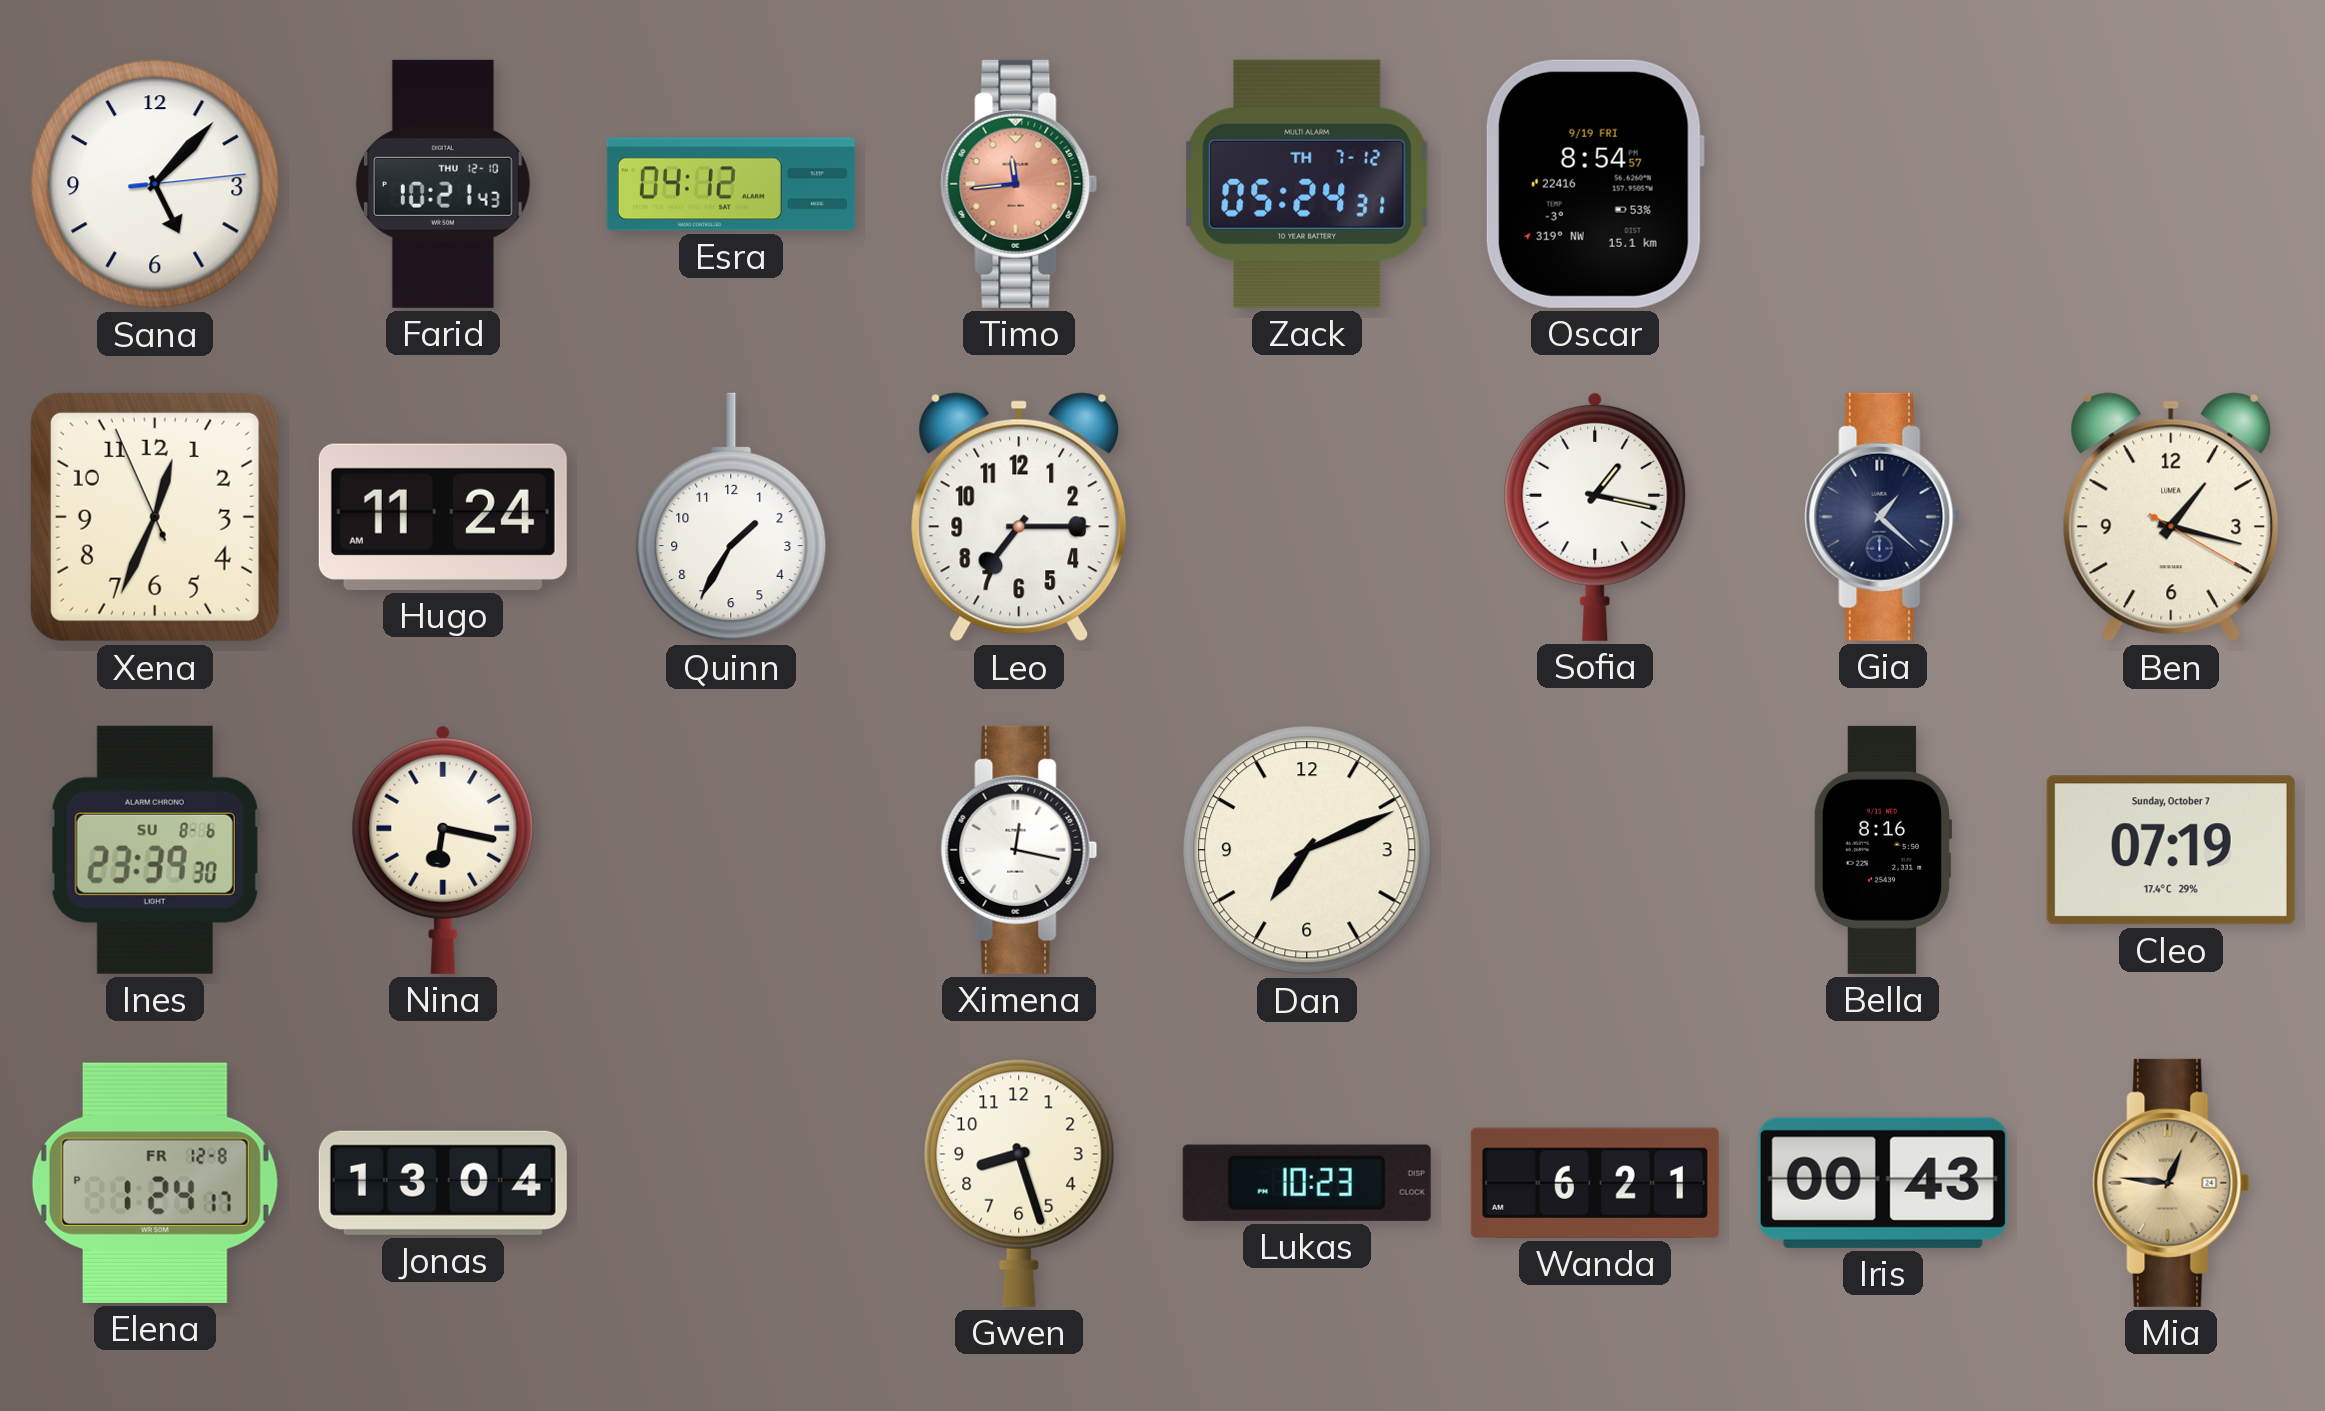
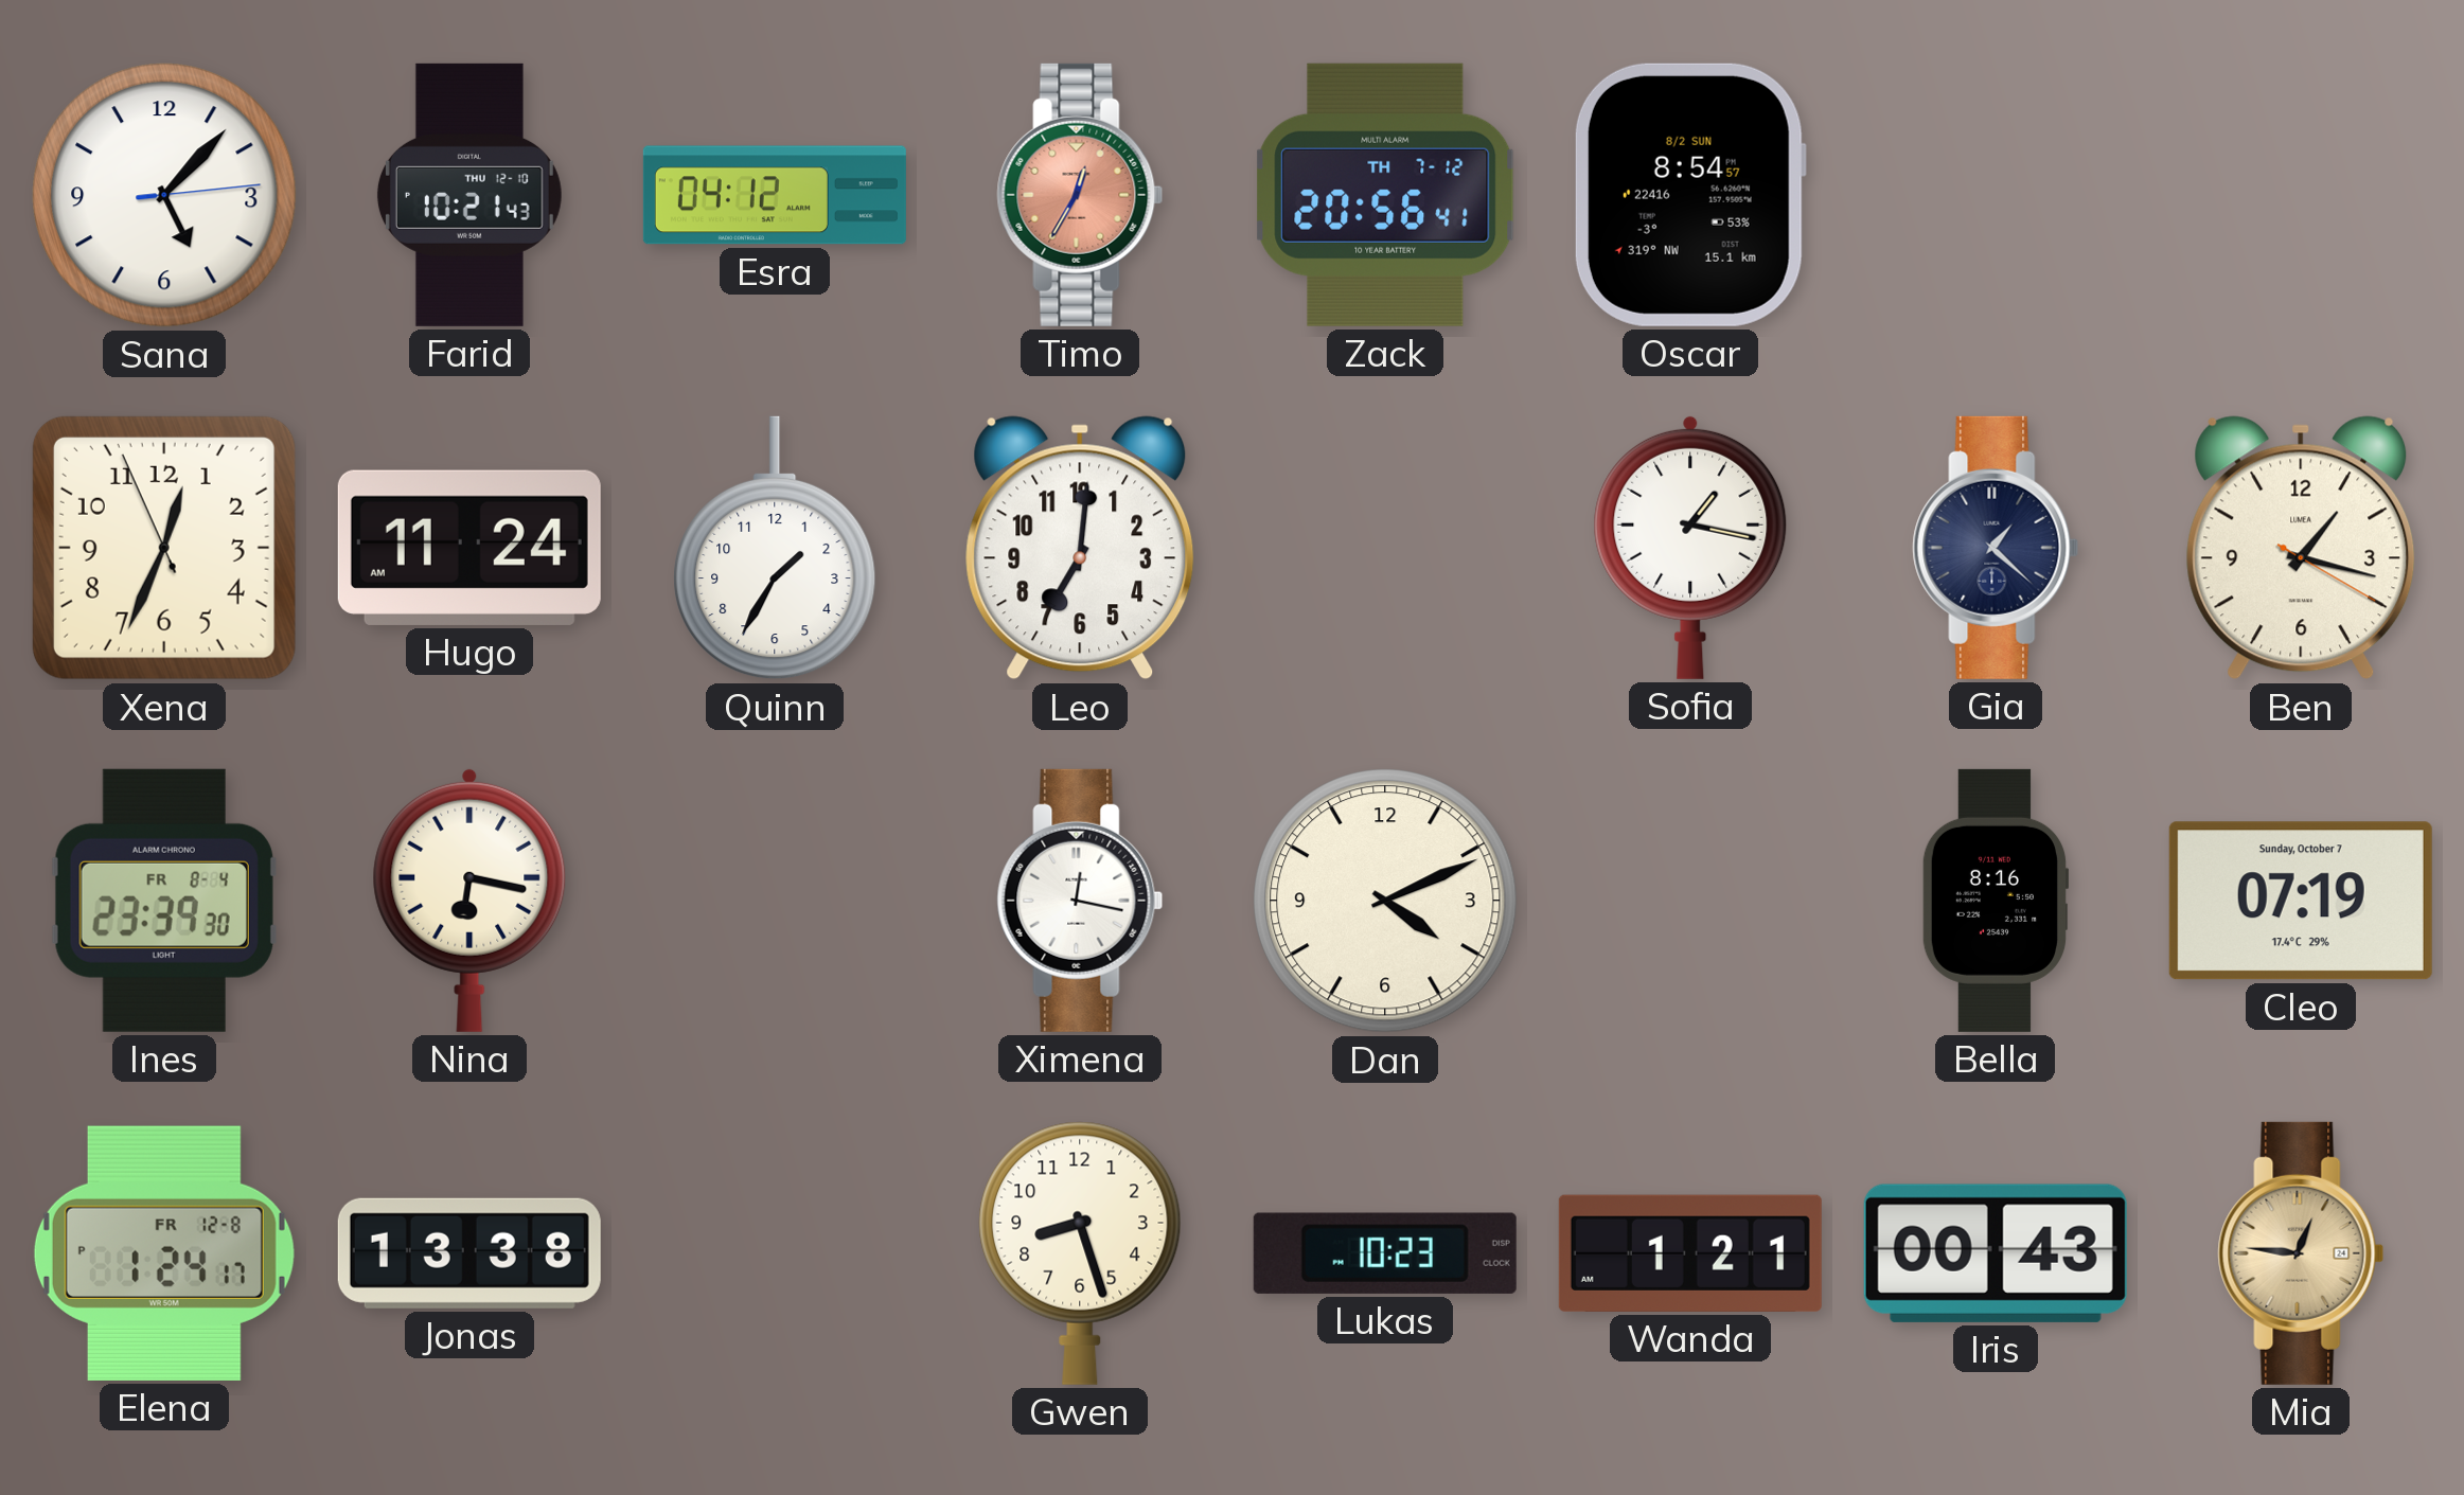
Timo: 11:44 -> 12:35 (1080, 195)
Zack: 05:24 -> 20:56 (1385, 195)
Oscar date: 9/19 FRI -> 8/2 SUN (1690, 195)
Leo: 7:15 -> 7:01 (1080, 548)
Ines date: SU 8-6 -> FR 8-4 (164, 901)
Dan: 7:11 -> 4:11 (1385, 901)
Jonas: 13:04 -> 13:38 (469, 1253)
Wanda: 6:21 -> 1:21 (1690, 1253)
